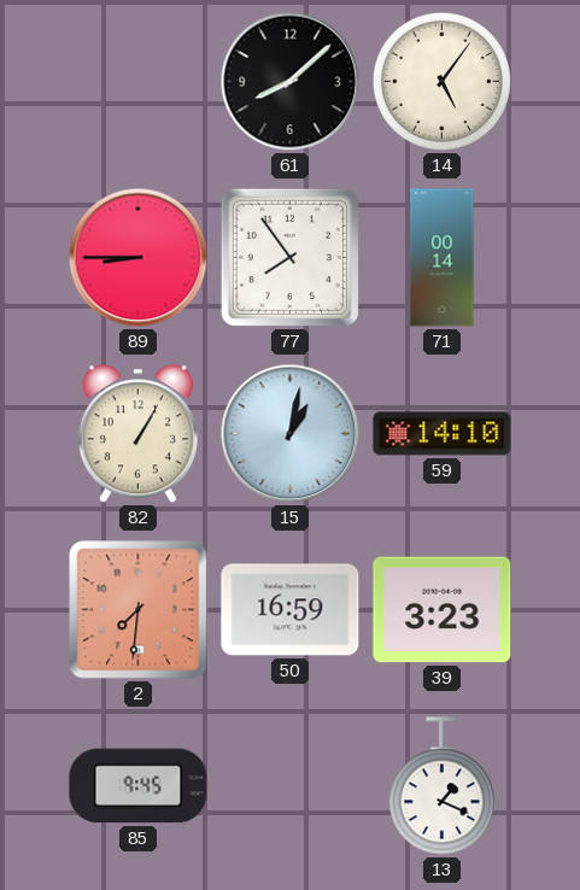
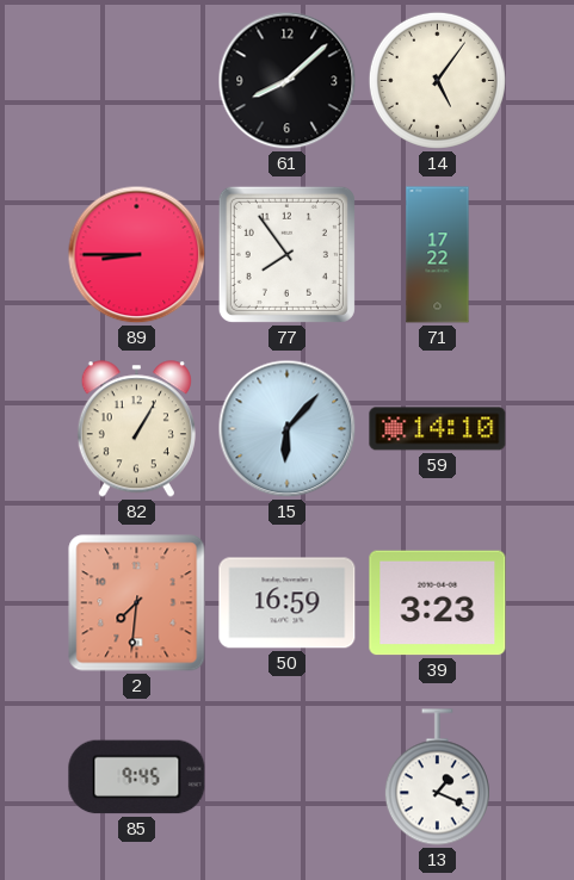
71: 00:14 -> 17:22 (438, 255)
15: 1:02 -> 6:07 (288, 429)
